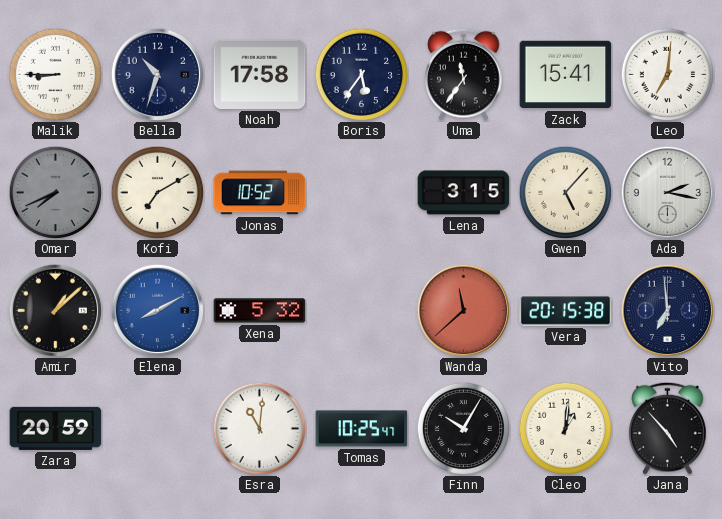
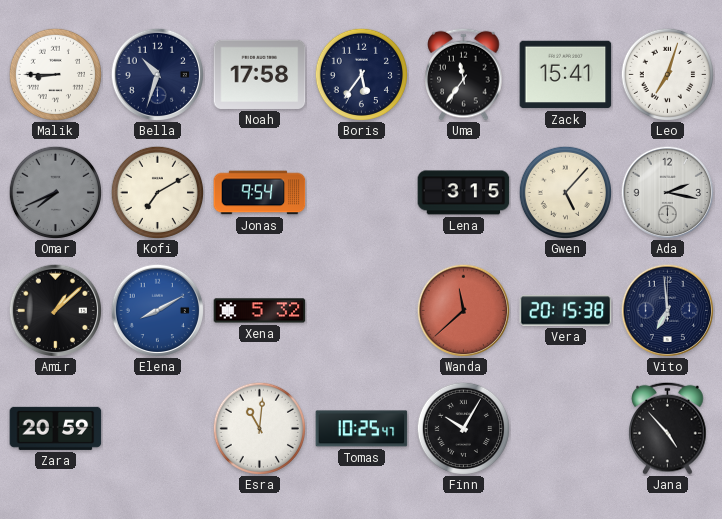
Leo: 7:01 -> 7:03 (667, 74)
Jonas: 10:52 -> 9:54 (260, 193)
Cleo: 1:01 -> none (565, 428)
